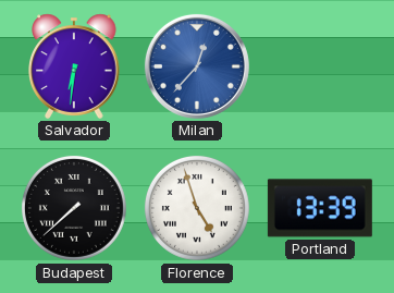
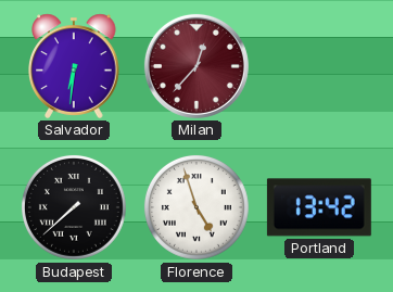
Milan dial: blue -> burgundy (196, 66)
Portland: 13:39 -> 13:42 (319, 207)
